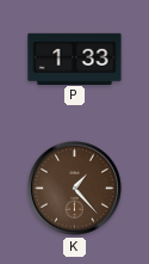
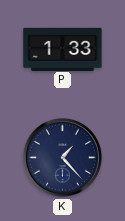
K dial: brown -> navy (62, 157)
